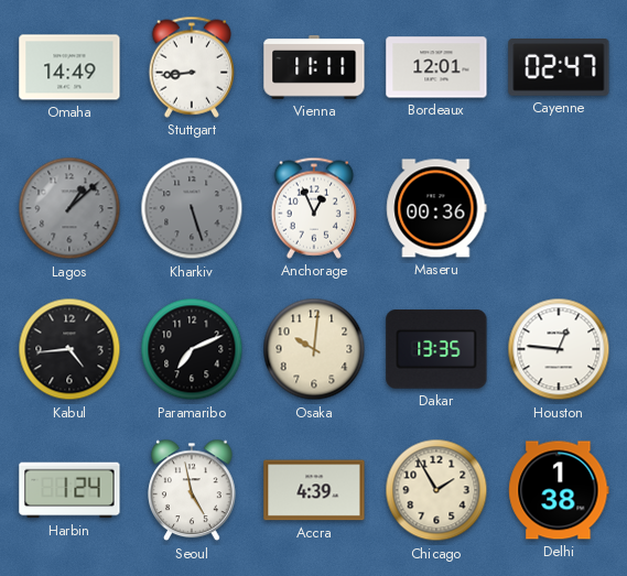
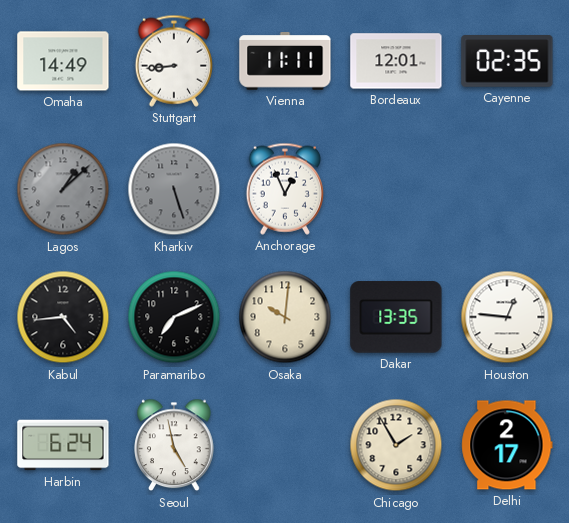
Cayenne: 02:47 -> 02:35 (507, 62)
Maseru: 00:36 -> none (436, 208)
Harbin: 1:24 -> 6:24 (63, 445)
Accra: 4:39 -> none (314, 490)
Delhi: 1:38 -> 2:17 (507, 445)
